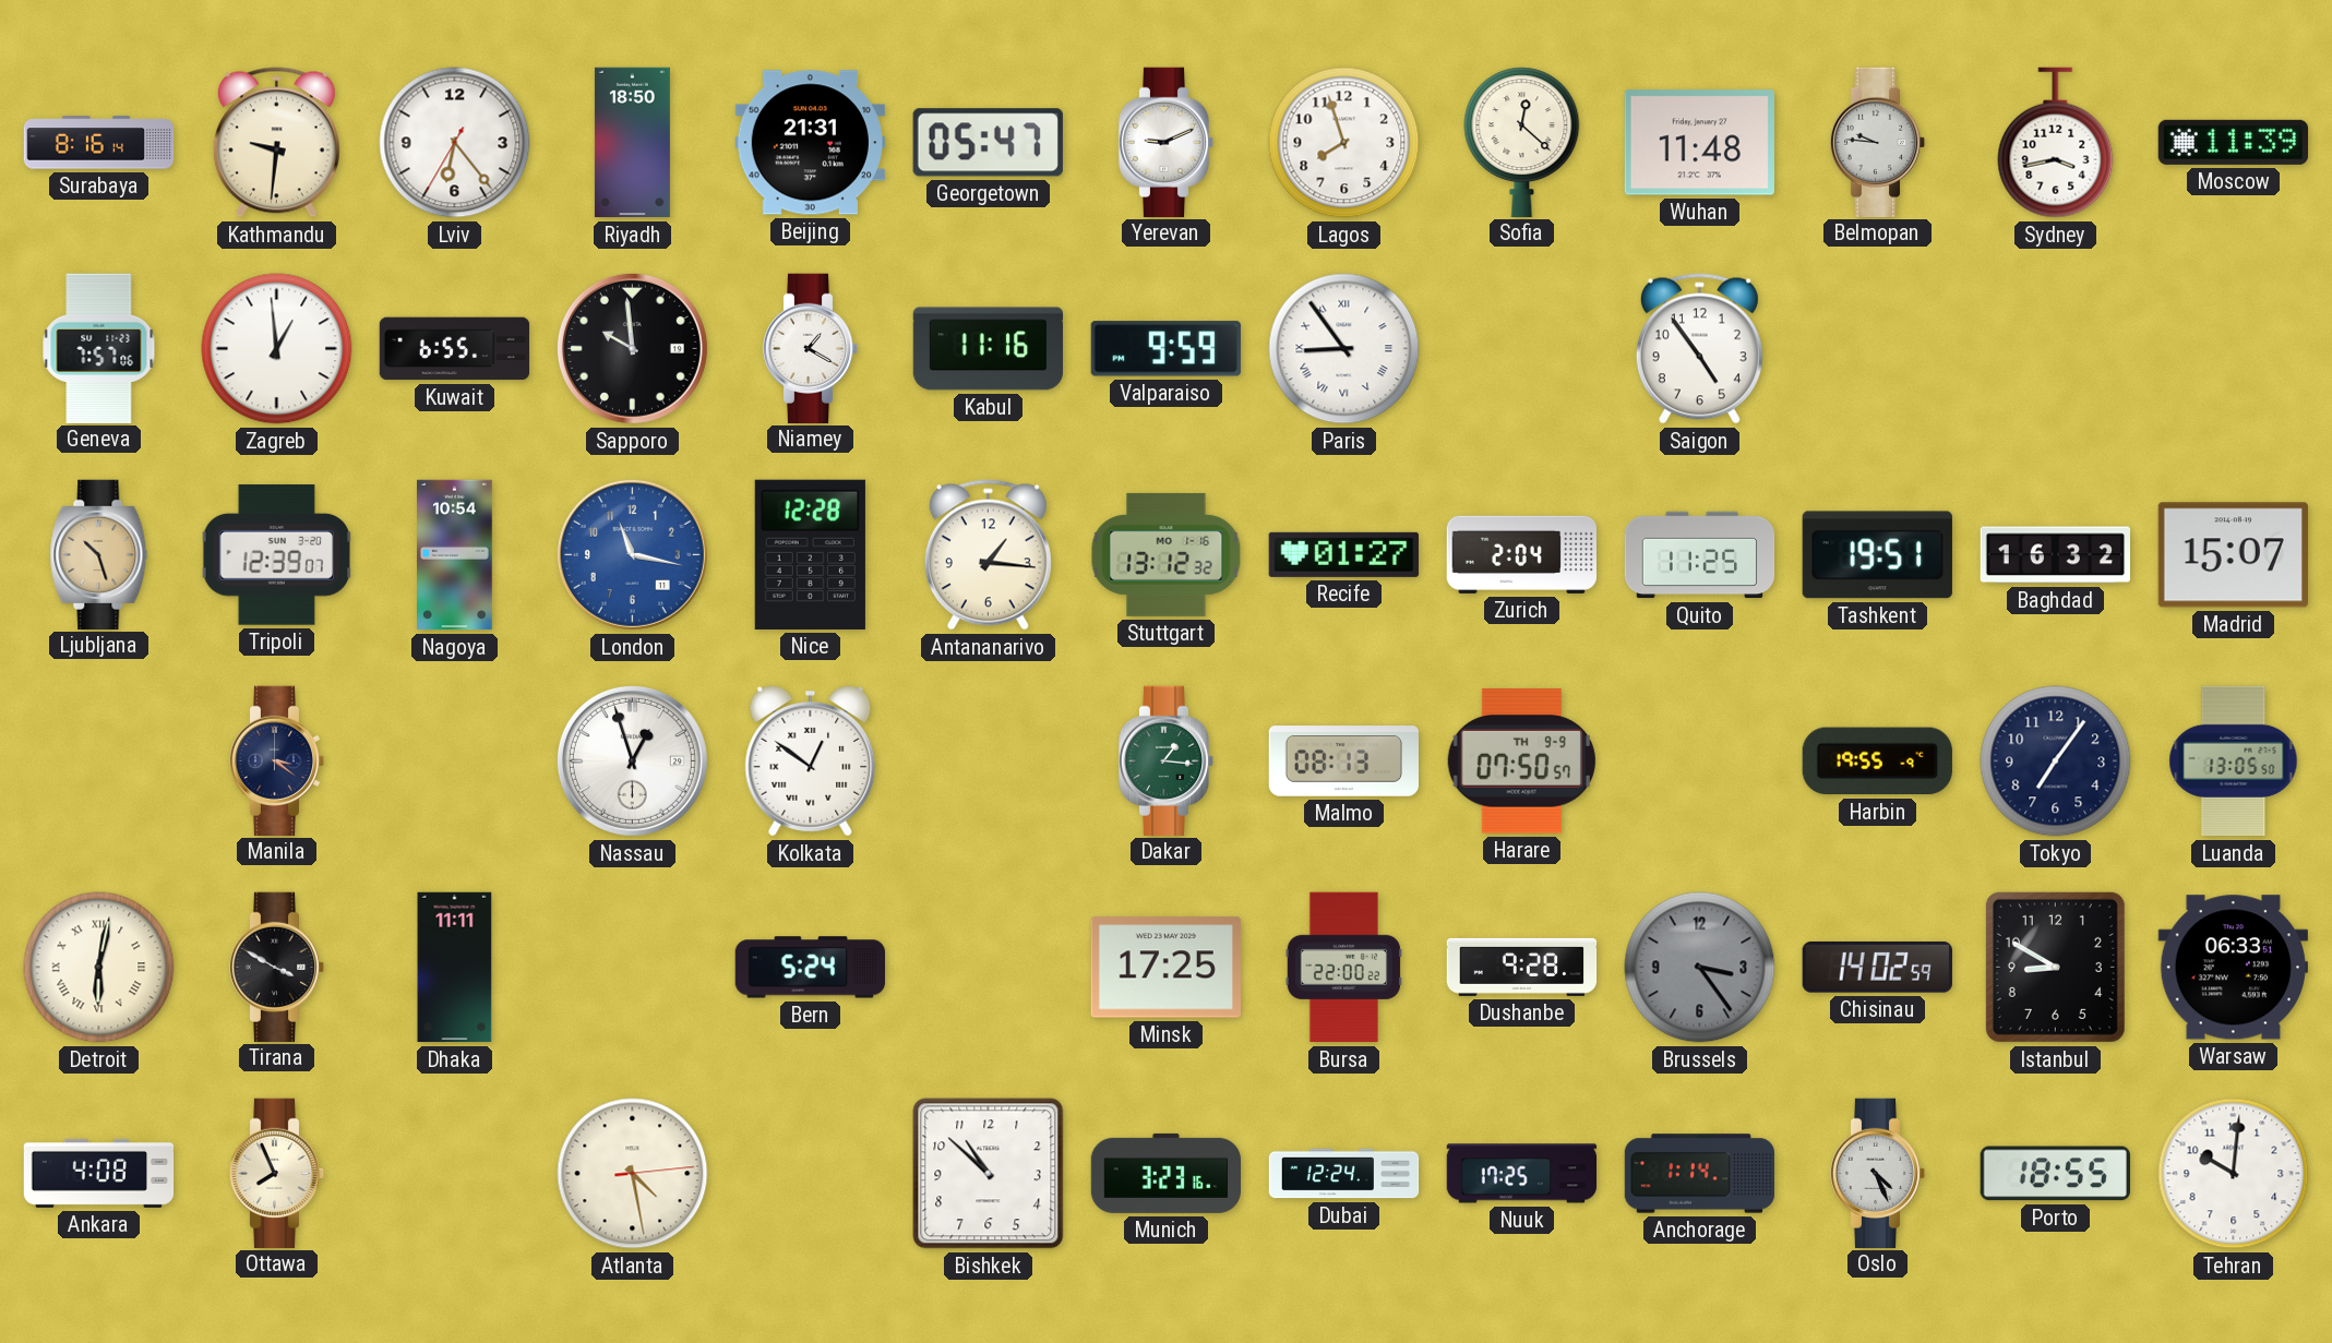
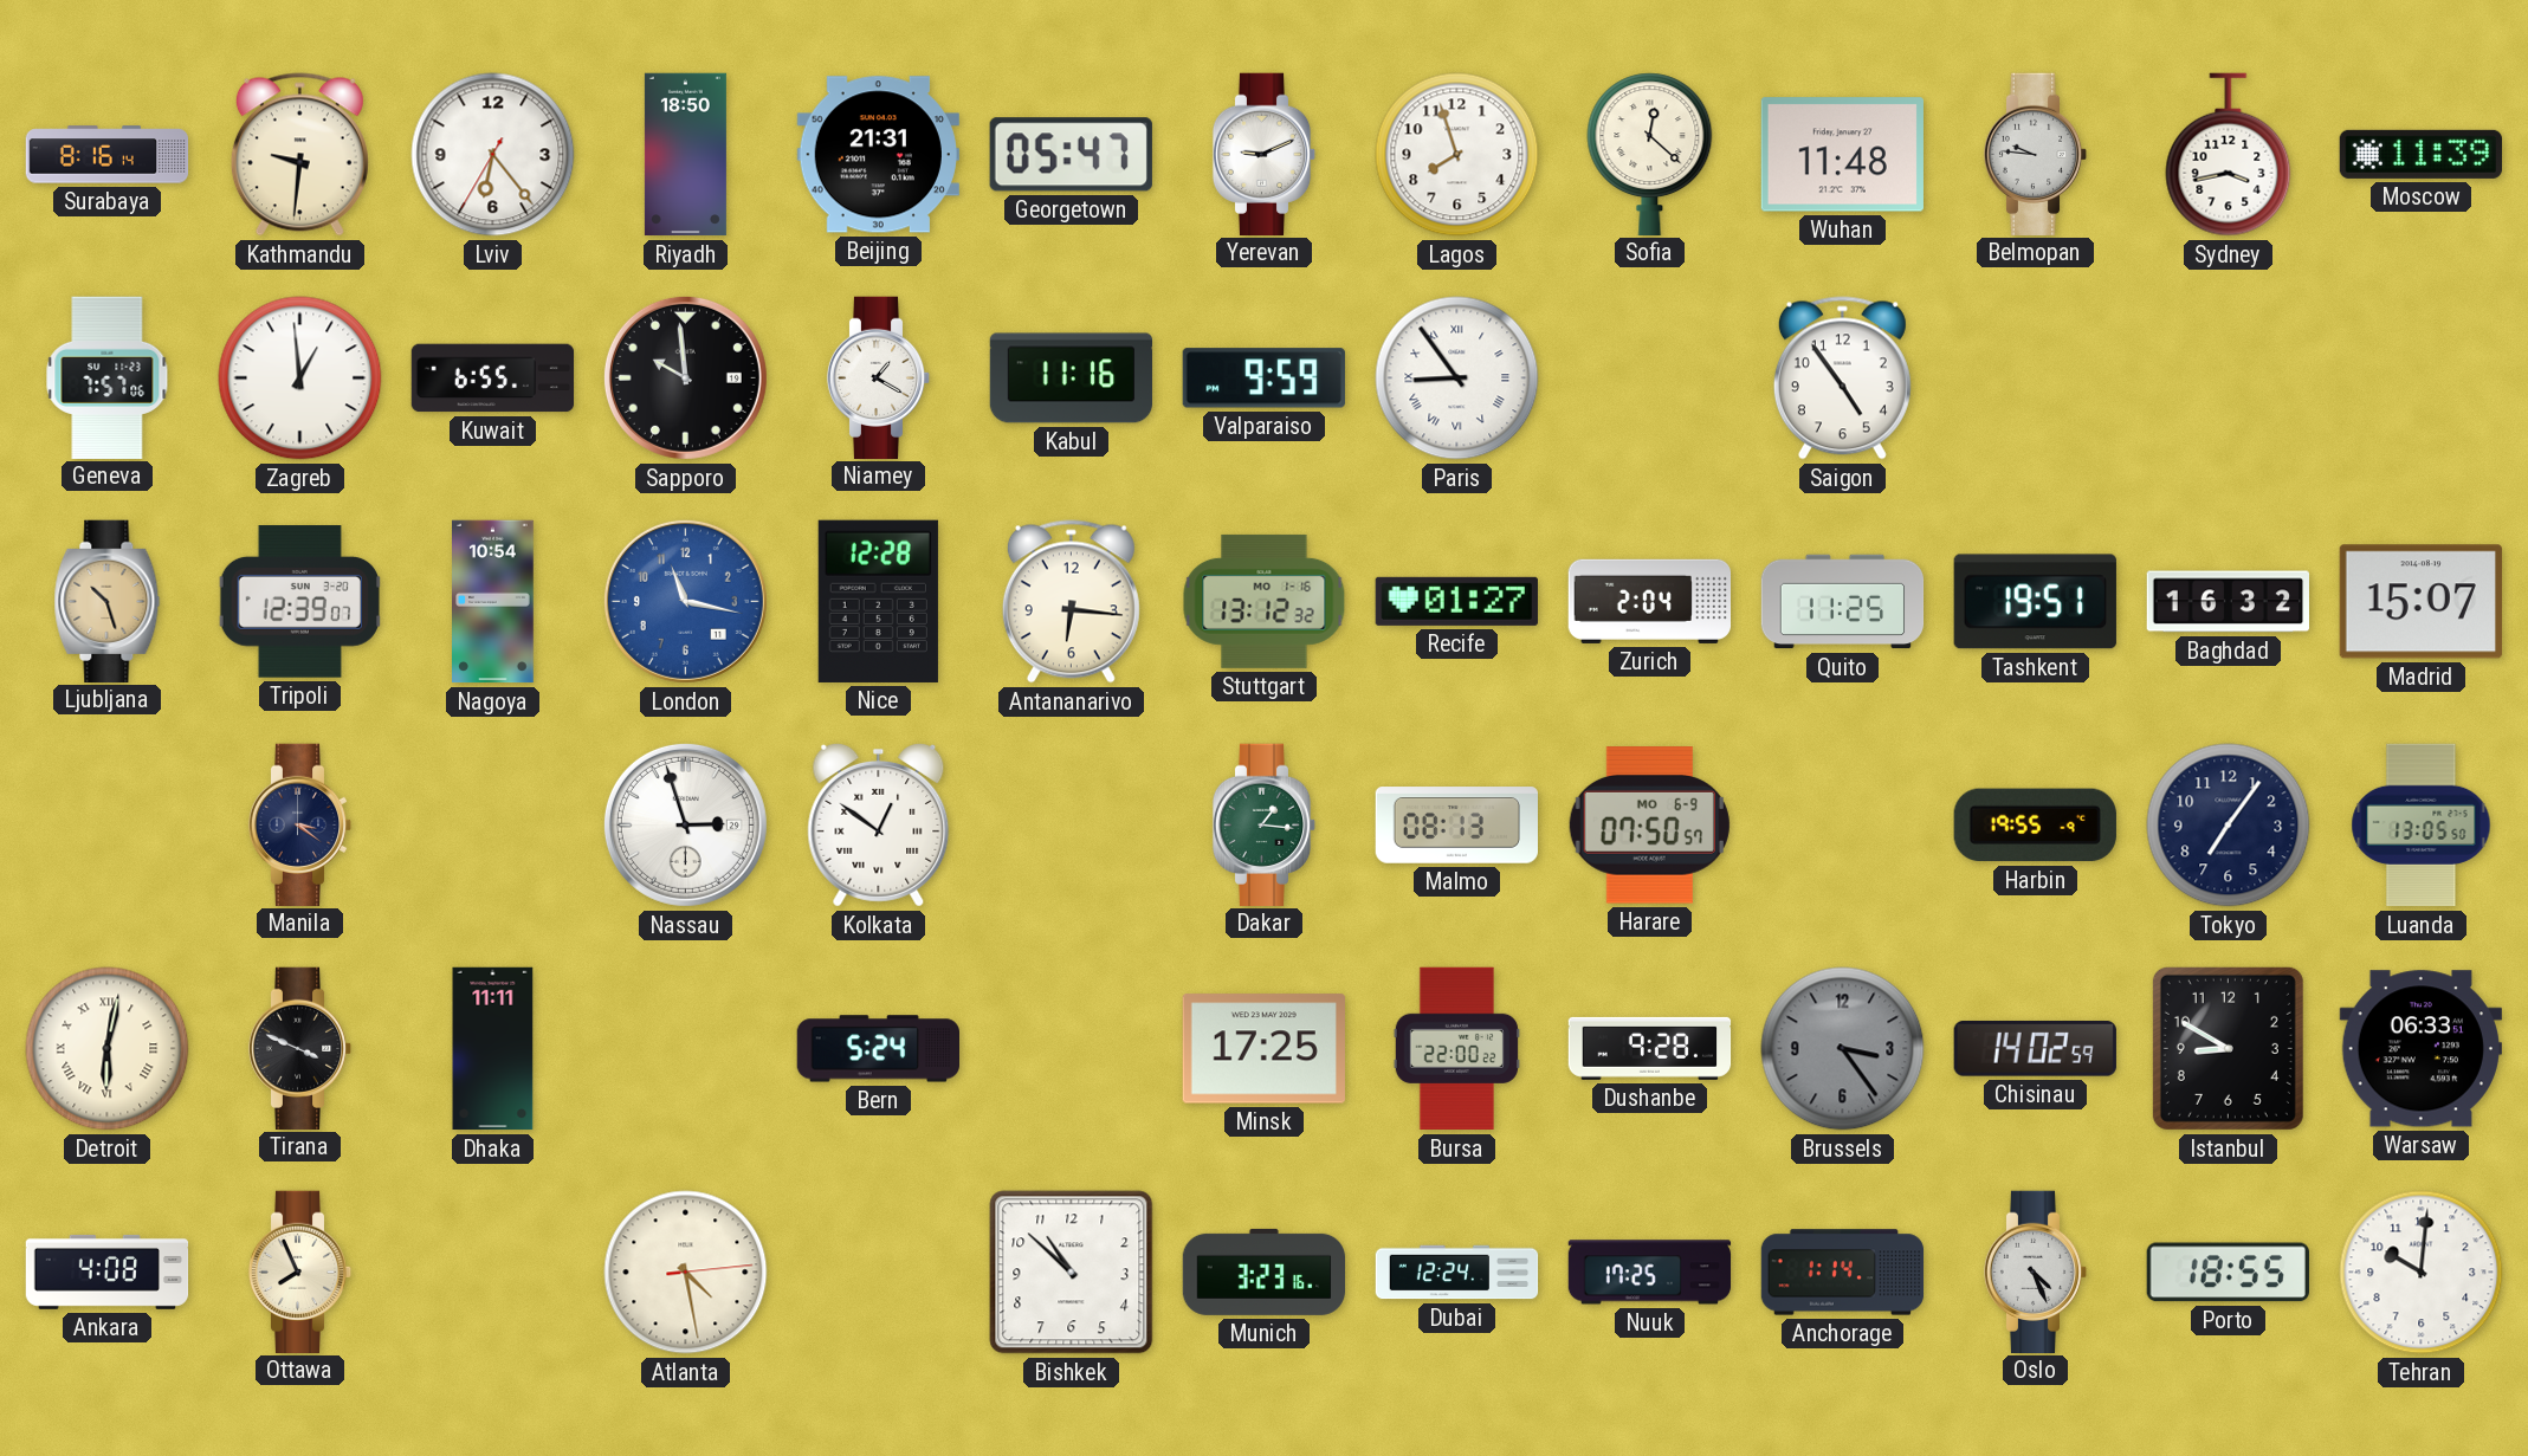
Antananarivo: 1:16 -> 6:16 (1071, 602)
Nassau: 12:57 -> 2:57 (685, 824)
Harare date: TH 9-9 -> MO 6-9 (1649, 826)
Tirana: 3:50 -> 3:49 (300, 1048)
